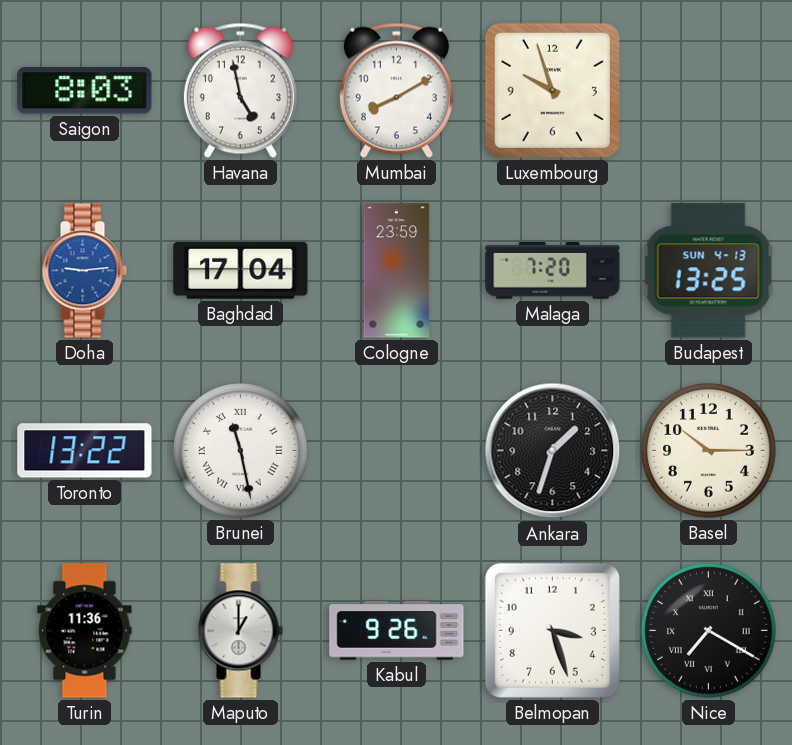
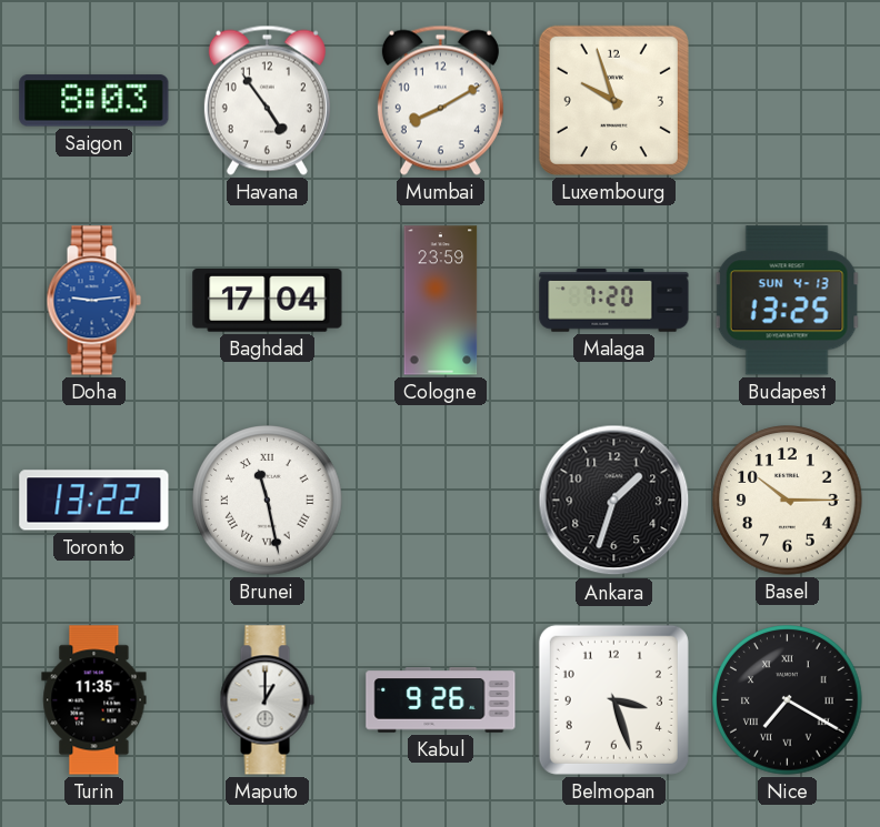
Havana: 4:58 -> 4:54 (267, 100)
Turin: 11:36 -> 11:35 (94, 700)
